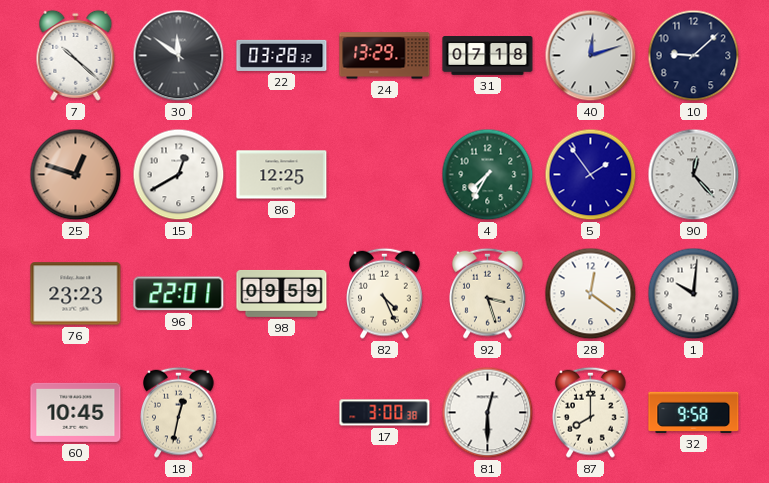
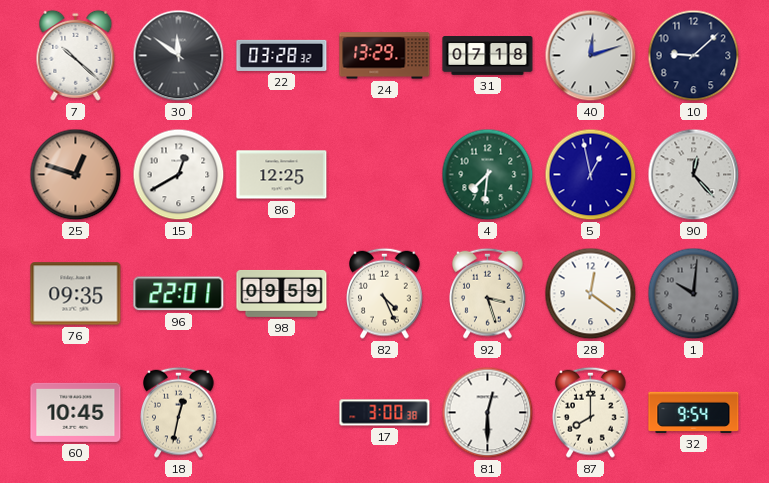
4: 7:35 -> 7:31 (488, 175)
5: 1:54 -> 12:58 (591, 175)
76: 23:23 -> 09:35 (76, 294)
1 dial: white -> grey (694, 294)
32: 9:58 -> 9:54 (694, 412)
